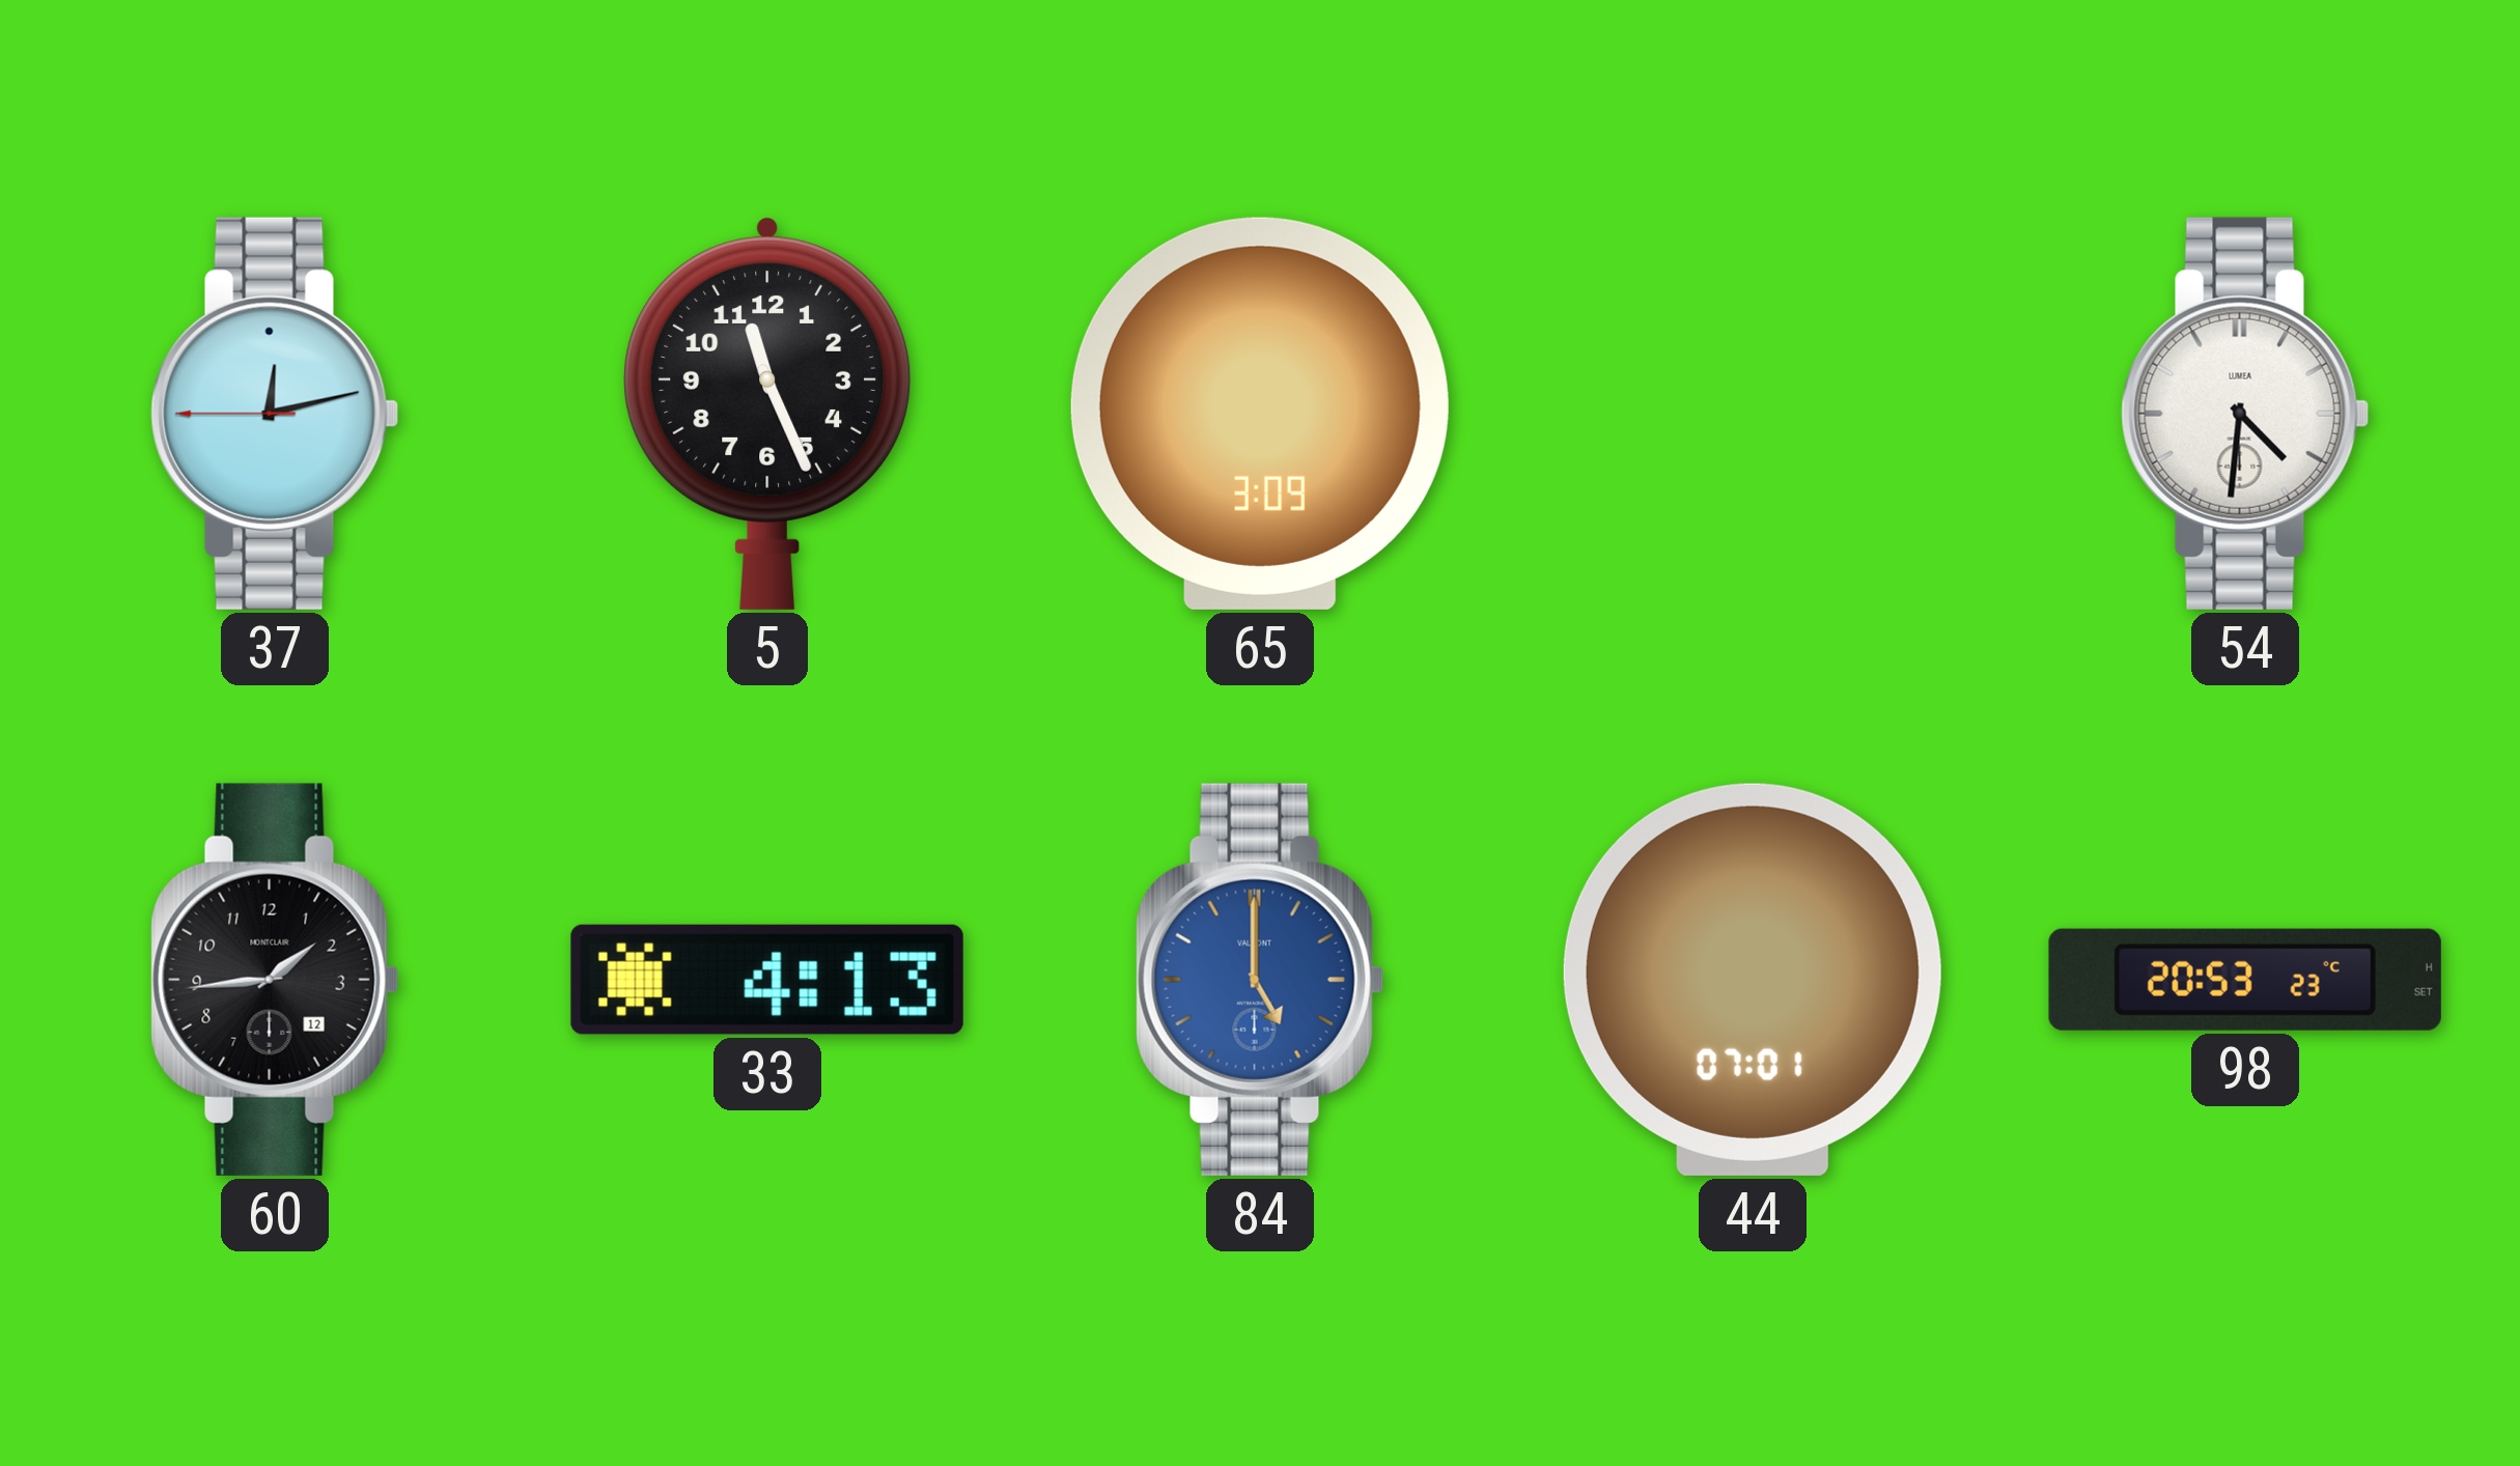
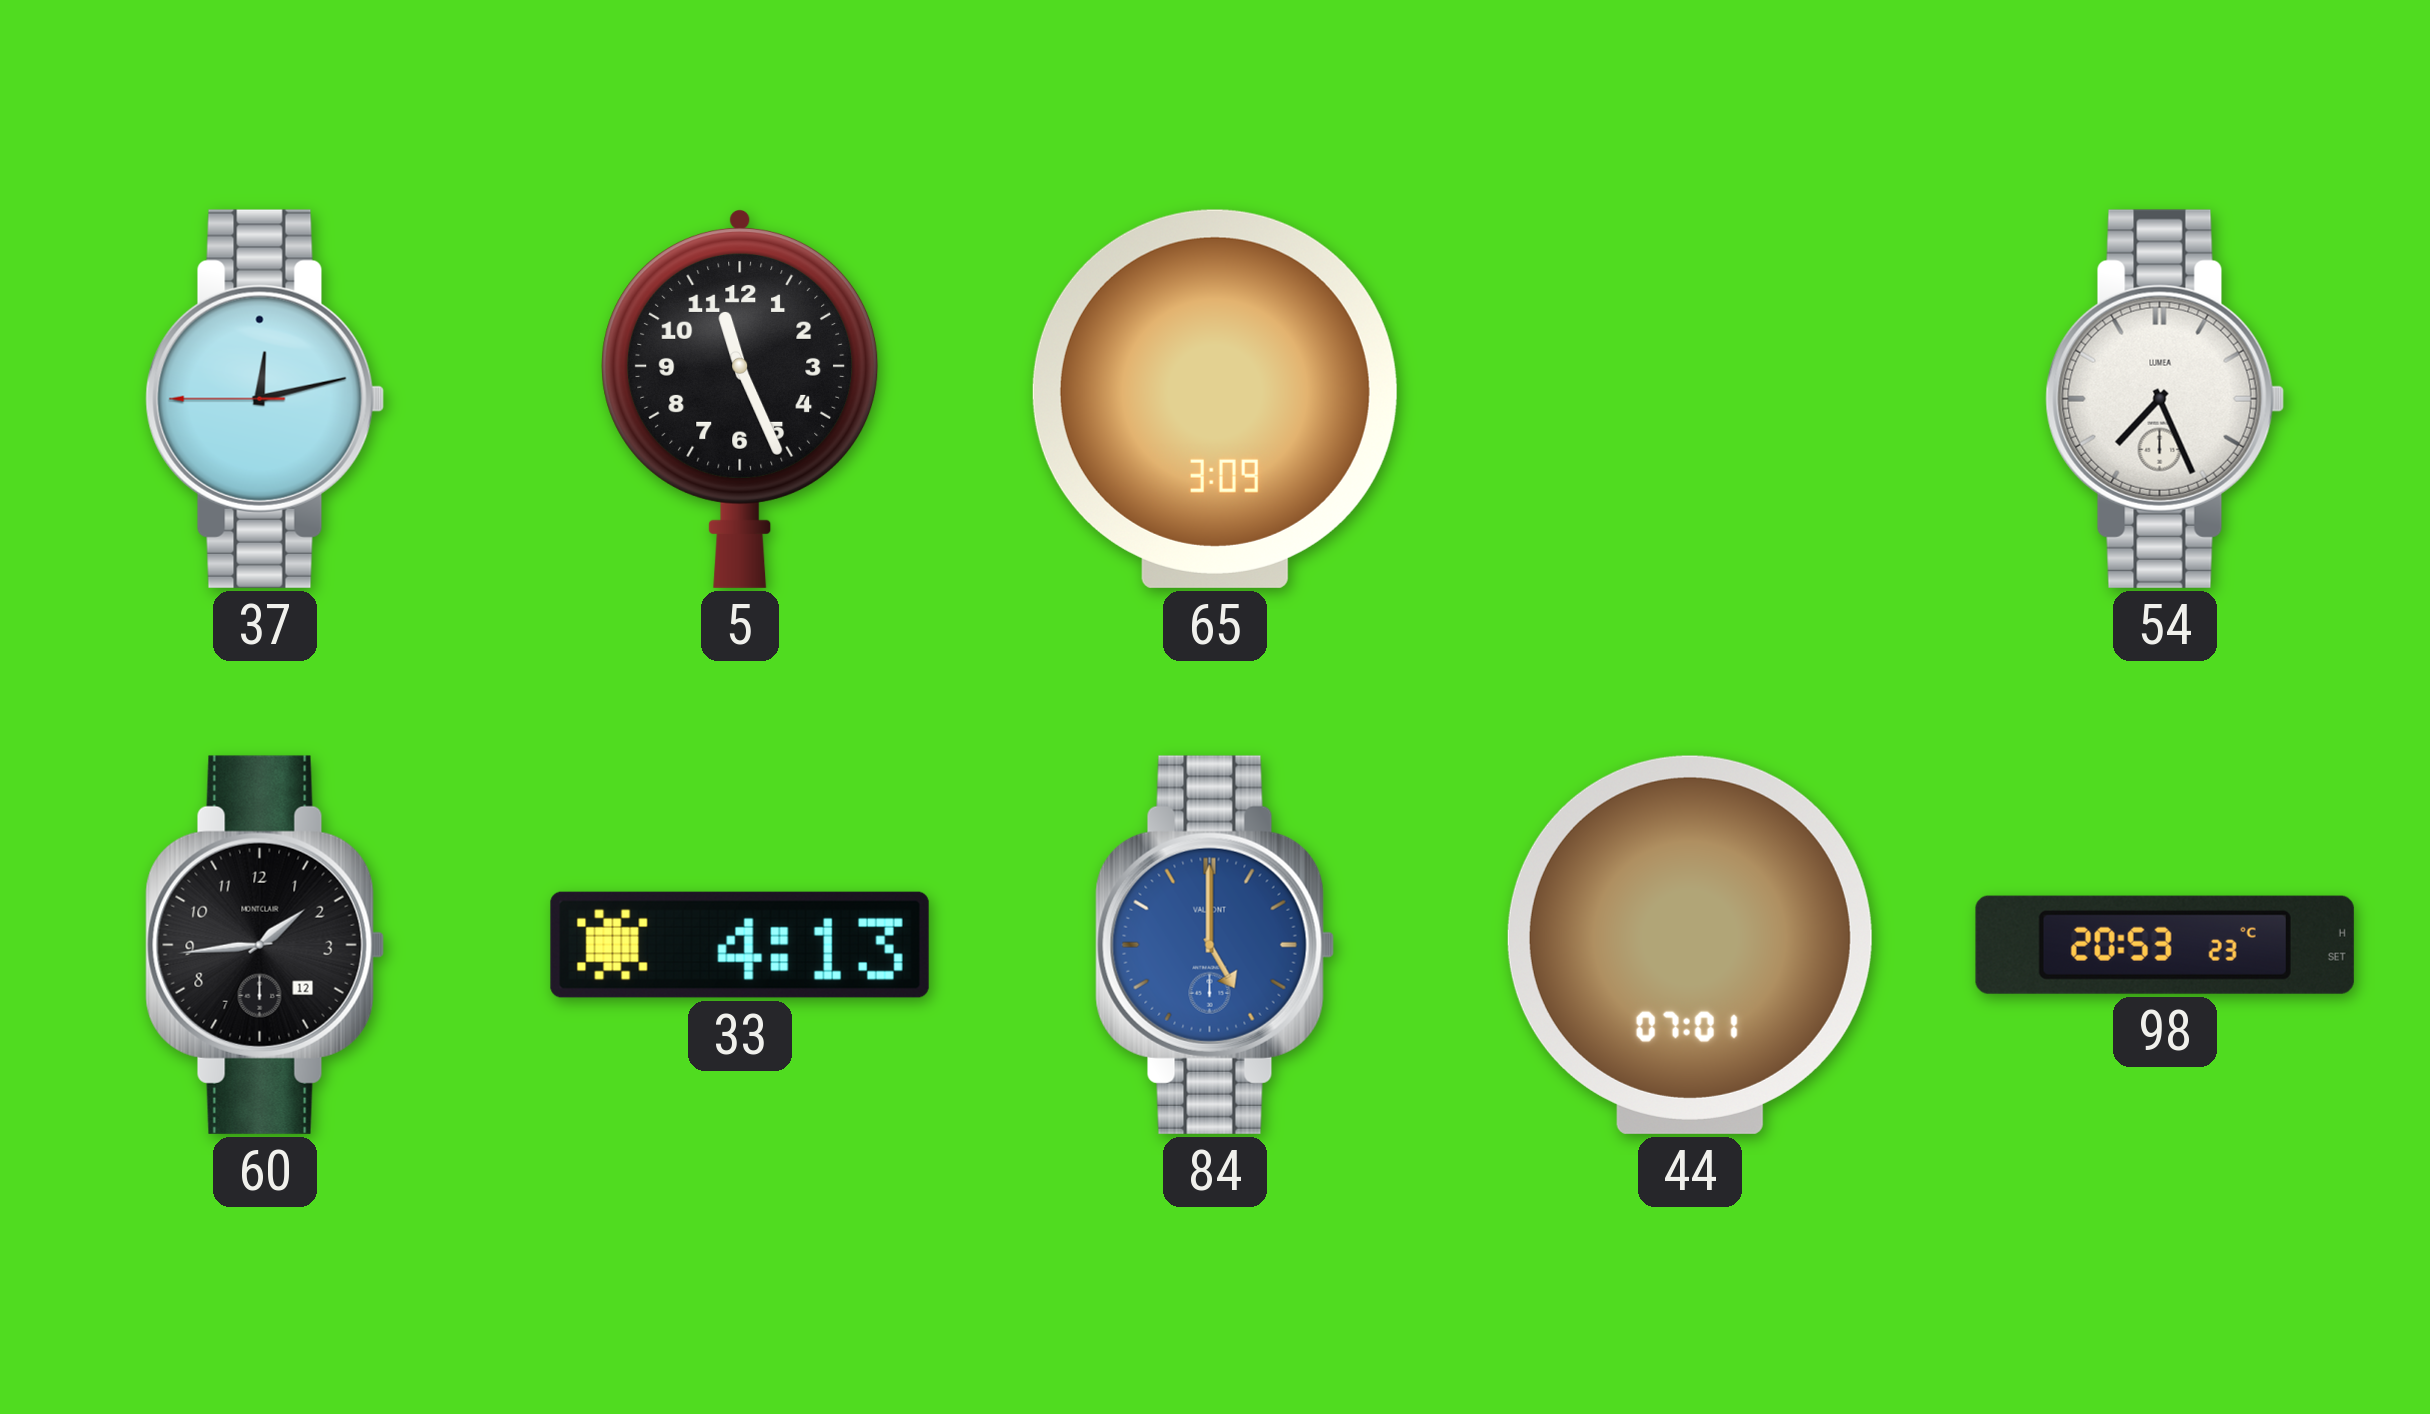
54: 4:31 -> 7:26 (2165, 399)
